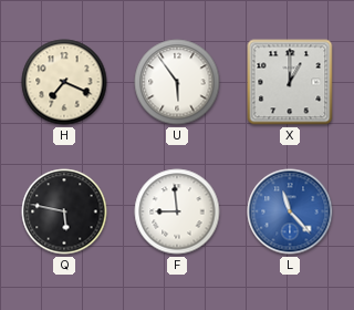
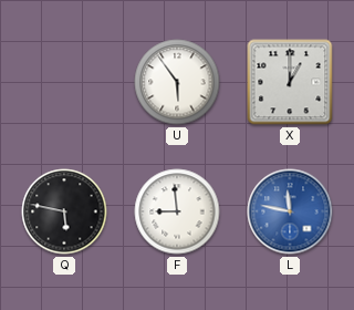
H: 7:19 -> none (64, 82)
L: 11:23 -> 11:47 (290, 211)
